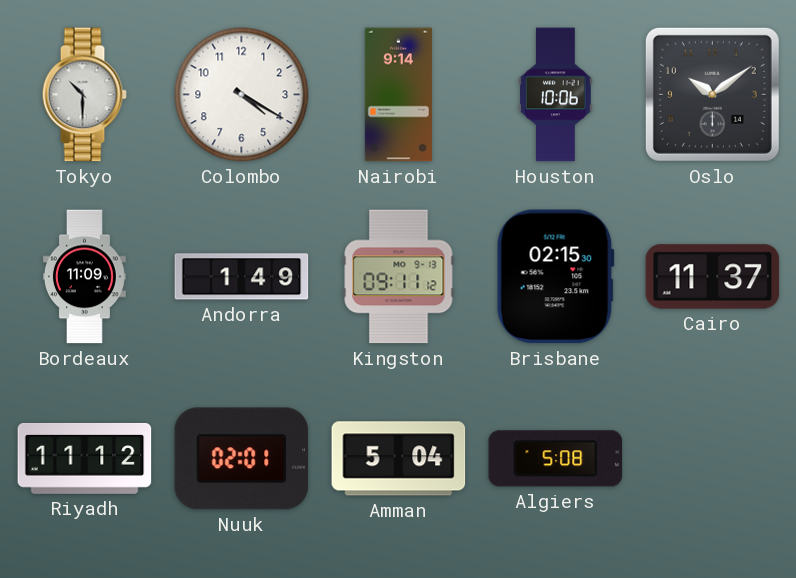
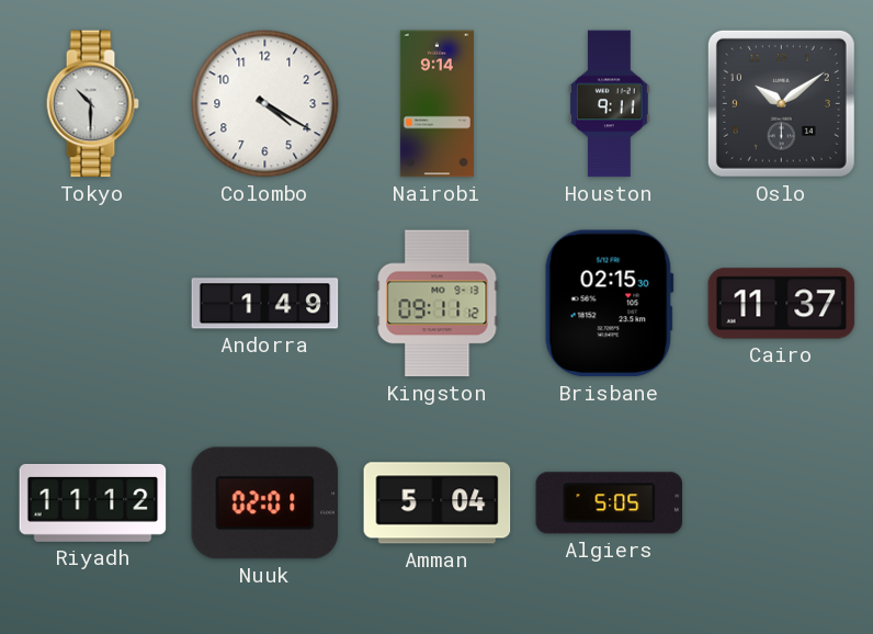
Houston: 10:06 -> 9:11 (610, 104)
Bordeaux: 11:09 -> none (84, 277)
Algiers: 5:08 -> 5:05 (610, 503)
